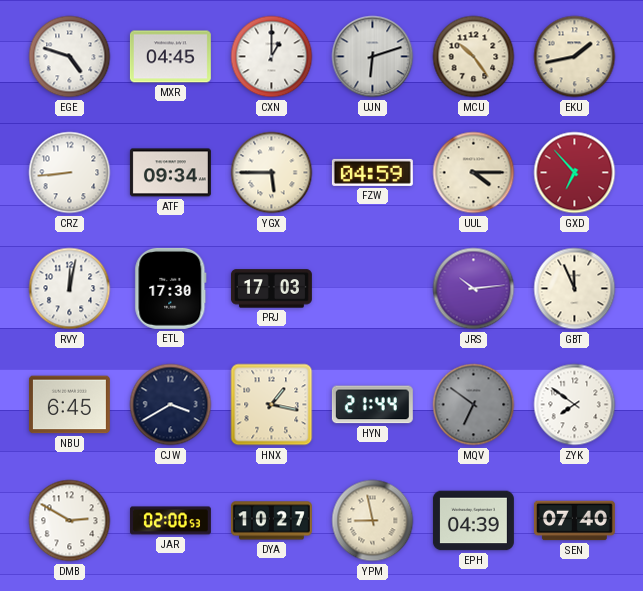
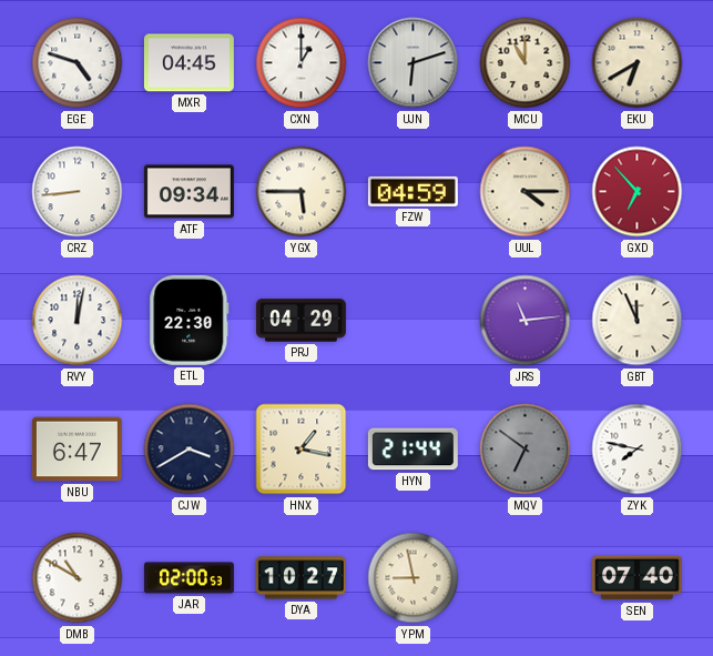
MCU: 10:24 -> 11:00 (526, 63)
EKU: 1:43 -> 6:40 (638, 63)
ETL: 17:30 -> 22:30 (190, 320)
PRJ: 17:03 -> 04:29 (301, 321)
JRS: 10:14 -> 11:14 (526, 321)
NBU: 6:45 -> 6:47 (77, 450)
ZYK: 7:51 -> 7:47 (638, 450)
DMB: 2:50 -> 10:50 (78, 578)
EPH: 04:39 -> none (473, 521)
